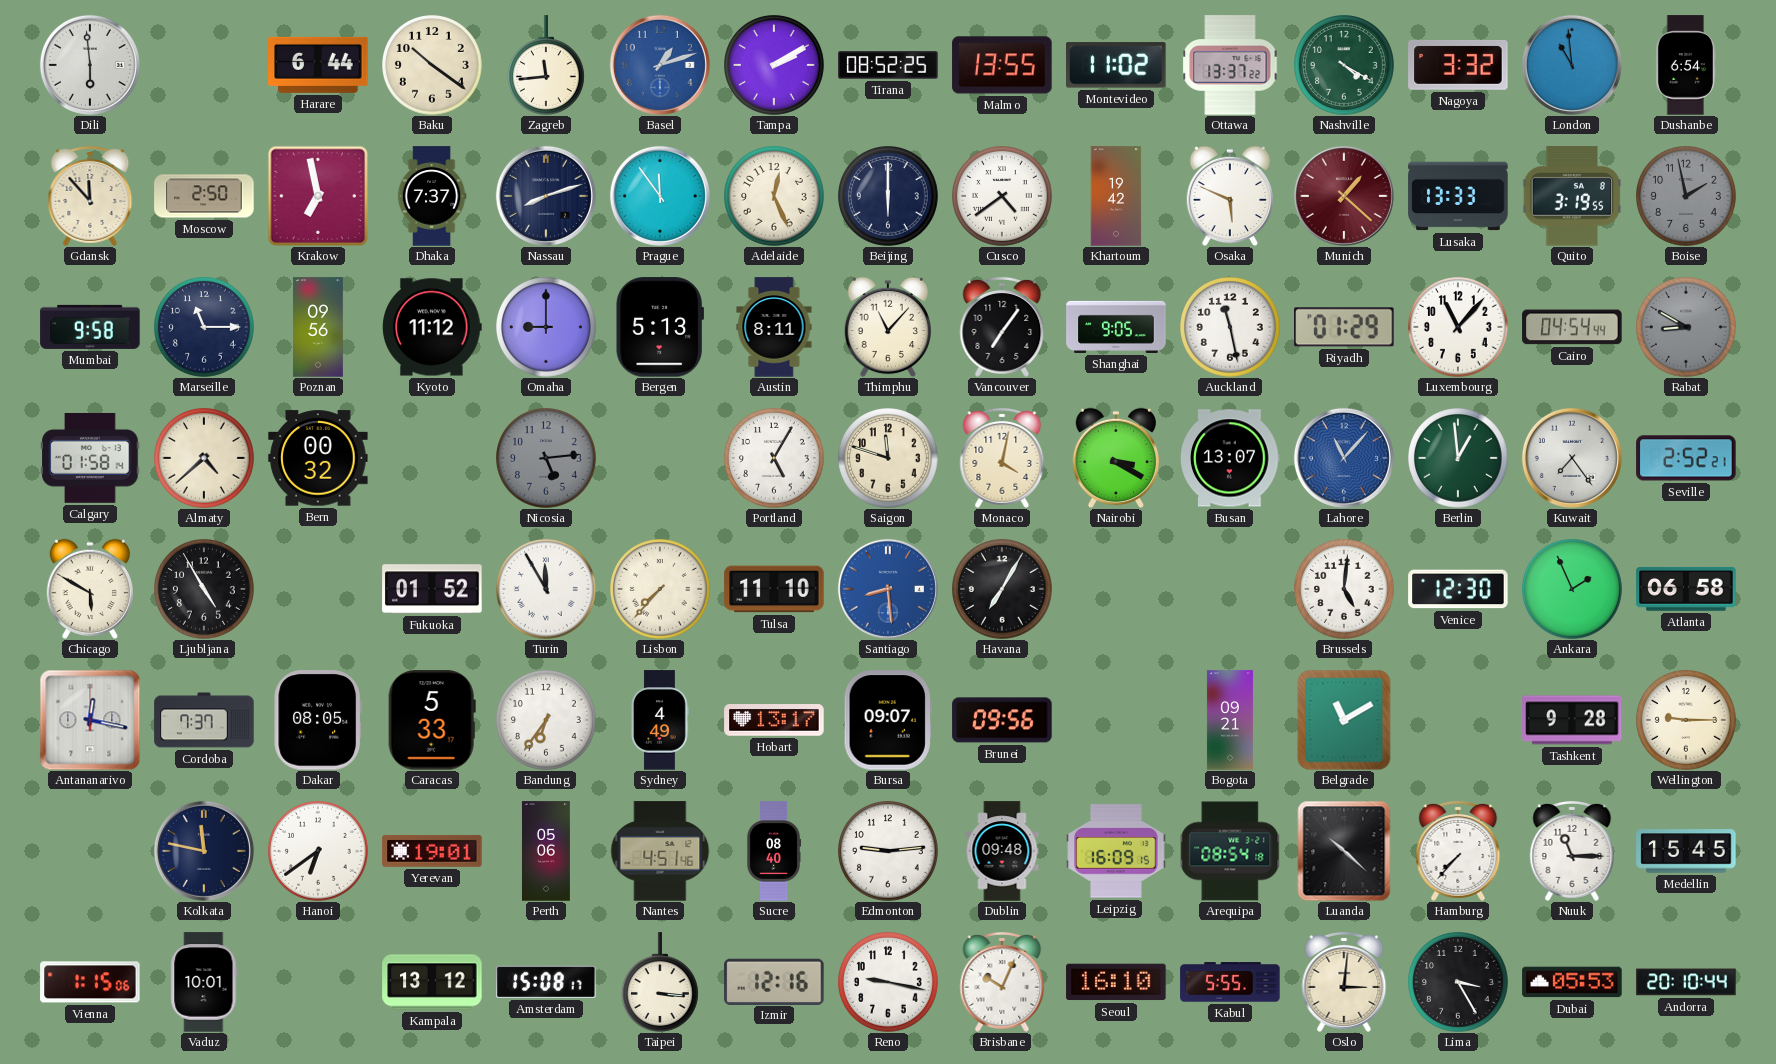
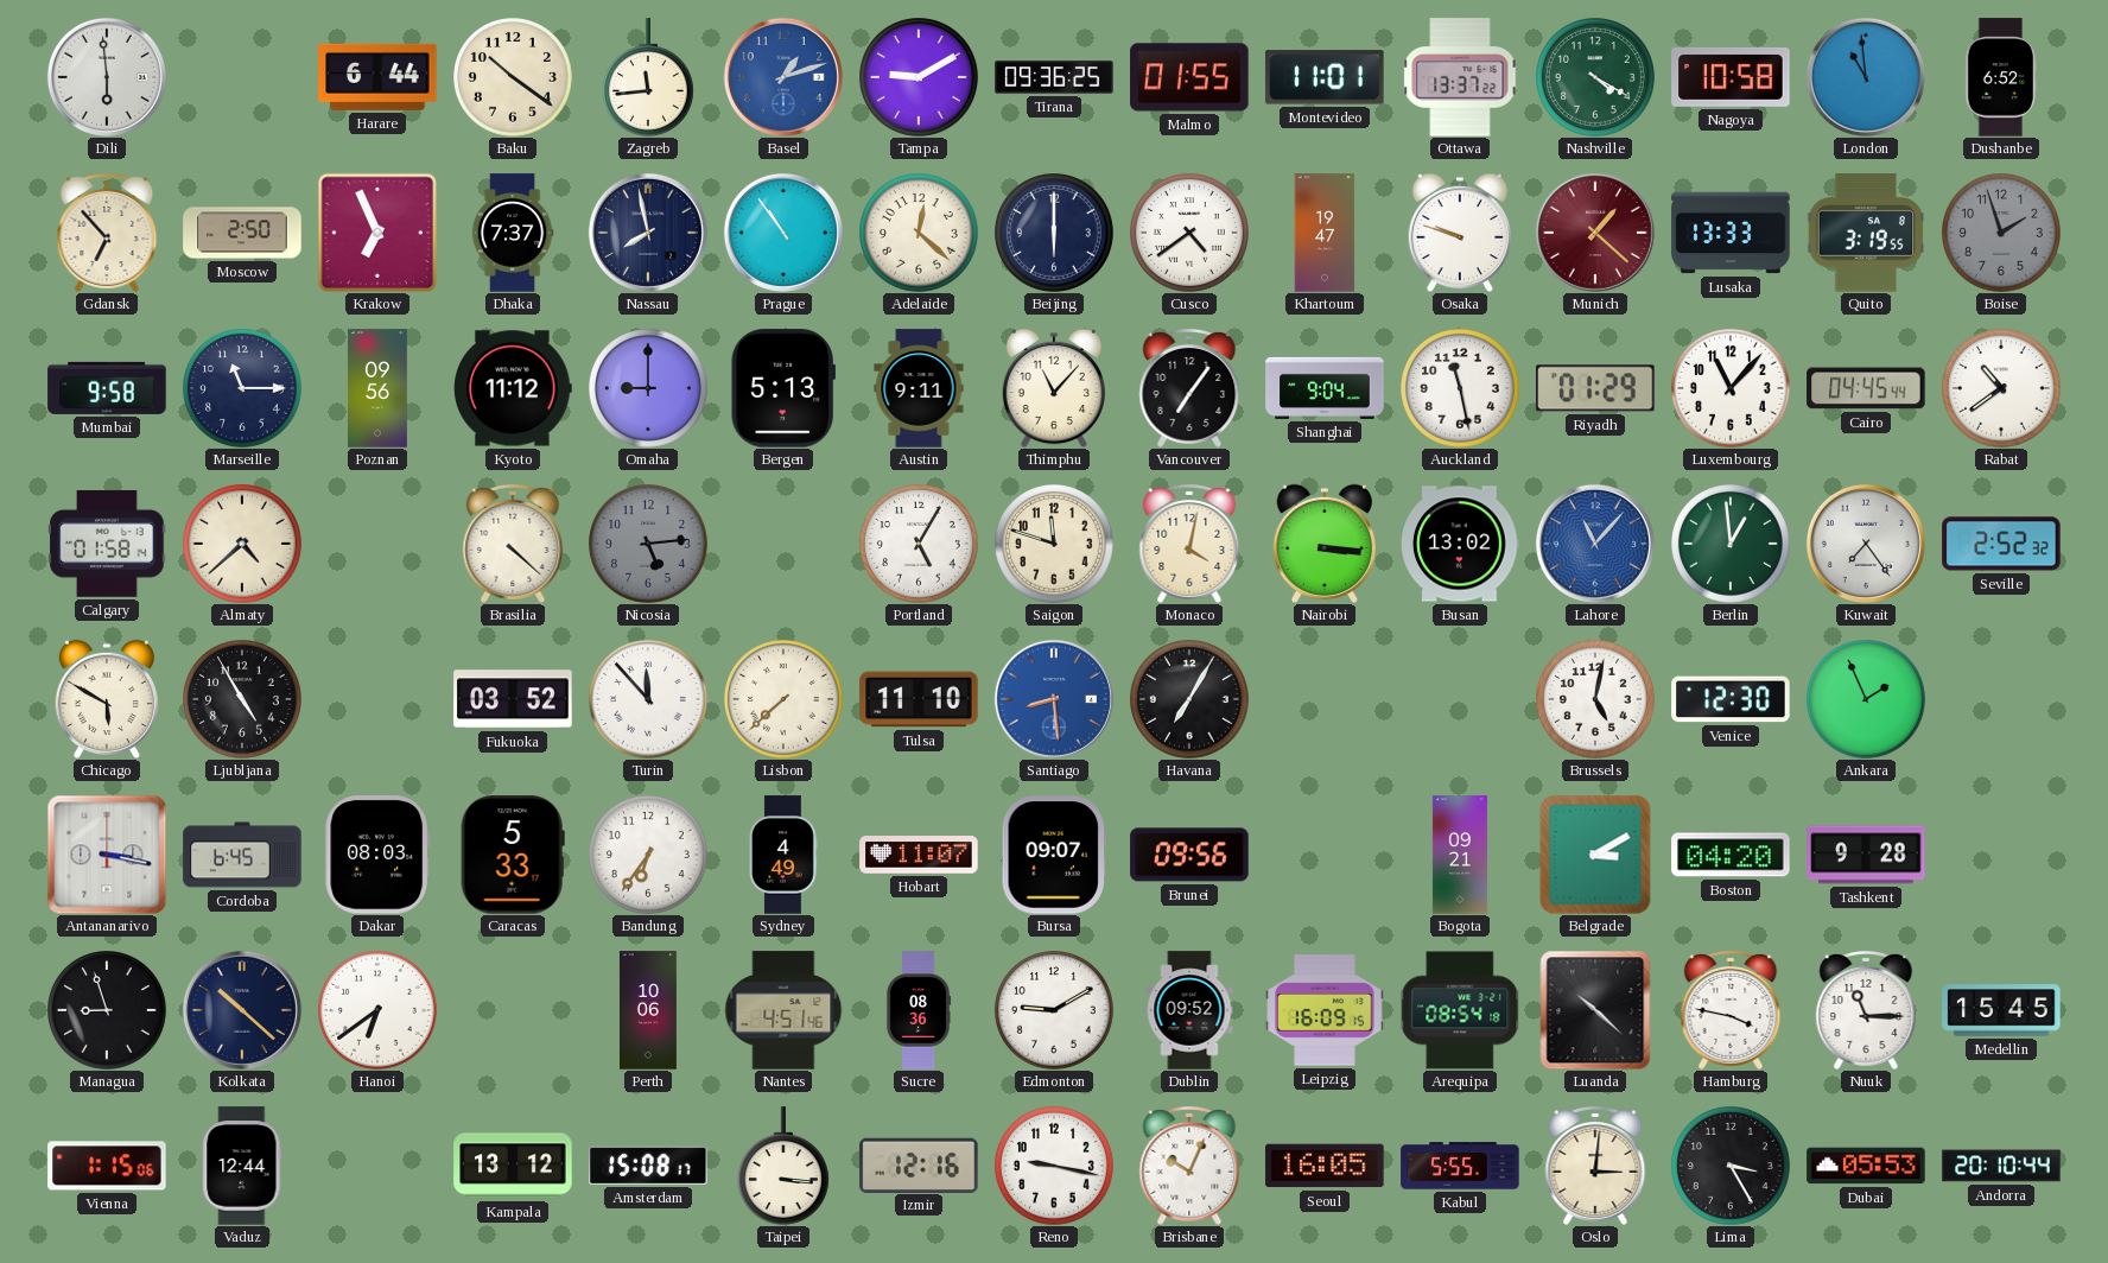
Tampa: 2:10 -> 9:10 (920, 78)
Tirana: 08:52 -> 09:36 (1054, 77)
Malmo: 13:55 -> 01:55 (1189, 77)
Montevideo: 11:02 -> 11:01 (1325, 77)
Nagoya: 3:32 -> 10:58 (1731, 78)
Dushanbe: 6:54 -> 6:52 (2000, 77)
Gdansk: 11:53 -> 6:53 (107, 233)
Krakow: 6:58 -> 6:56 (376, 231)
Nassau: 8:12 -> 7:58 (648, 233)
Prague: 11:54 -> 10:54 (783, 233)
Adelaide: 12:26 -> 12:22 (920, 234)
Khartoum: 19:42 -> 19:47 (1325, 233)
Osaka: 5:49 -> 9:48 (1459, 233)
Boise: 1:58 -> 1:57 (2002, 234)
Austin: 8:11 -> 9:11 (919, 388)
Shanghai: 9:05 -> 9:04 (1325, 388)
Cairo: 04:54 -> 04:45 (1866, 388)
Rabat: 8:50 -> 10:39 (2002, 389)
Rabat dial: grey -> white (2002, 389)
Bern: 00:32 -> none (318, 458)
Brasilia: none -> 4:22 (513, 544)
Nairobi: 3:20 -> 3:16 (1323, 544)
Busan: 13:07 -> 13:02 (1460, 544)
Seville: 2:52:21 -> 2:52:32 (2001, 544)
Fukuoka: 01:52 -> 03:52 (513, 699)
Turin: 11:55 -> 11:53 (649, 700)
Lisbon: 7:37 -> 7:38 (785, 700)
Brussels: 5:01 -> 5:02 (1596, 700)
Atlanta: 06:58 -> none (1686, 589)
Antananarivo: 12:17 -> 3:17 (107, 855)
Cordoba: 7:37 -> 6:45 (242, 855)
Dakar: 08:05 -> 08:03 (376, 855)
Hobart: 13:17 -> 11:07 (919, 855)
Belgrade: 11:10 -> 3:10 (1595, 855)
Boston: none -> 04:20 (1731, 855)
Wellington: 9:15 -> none (1687, 721)
Managua: none -> 8:57 (108, 1011)
Kolkata: 11:47 -> 10:22 (242, 1010)
Yerevan: 19:01 -> none (432, 851)
Perth: 05:06 -> 10:06 (648, 1010)
Sucre: 08:40 -> 08:36 (919, 1010)
Edmonton: 9:14 -> 9:10 (1055, 1011)
Dublin: 09:48 -> 09:52 (1189, 1010)
Hamburg: 7:37 -> 3:47 (1731, 1010)
Vaduz: 10:01 -> 12:44 (242, 1166)
Seoul: 16:10 -> 16:05 (1325, 1166)
